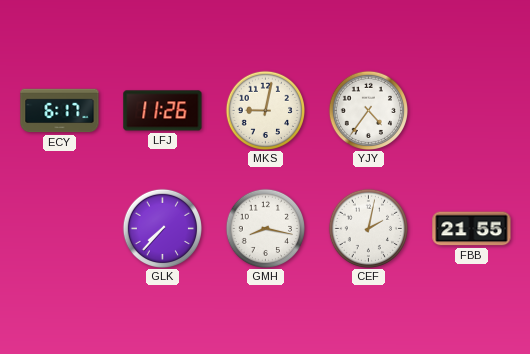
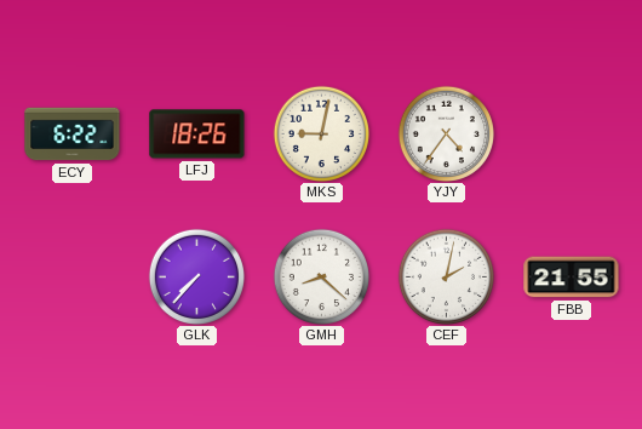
ECY: 6:17 -> 6:22 (73, 135)
LFJ: 11:26 -> 18:26 (197, 135)
GMH: 8:17 -> 8:22 (321, 276)
